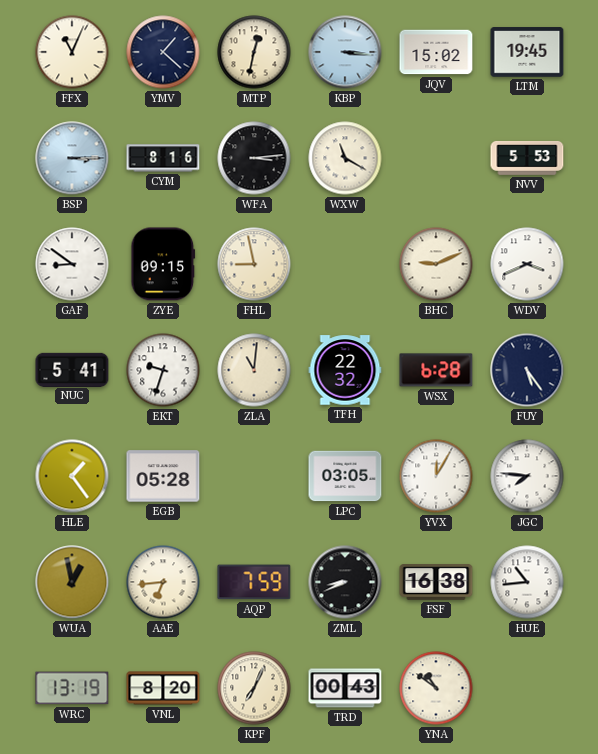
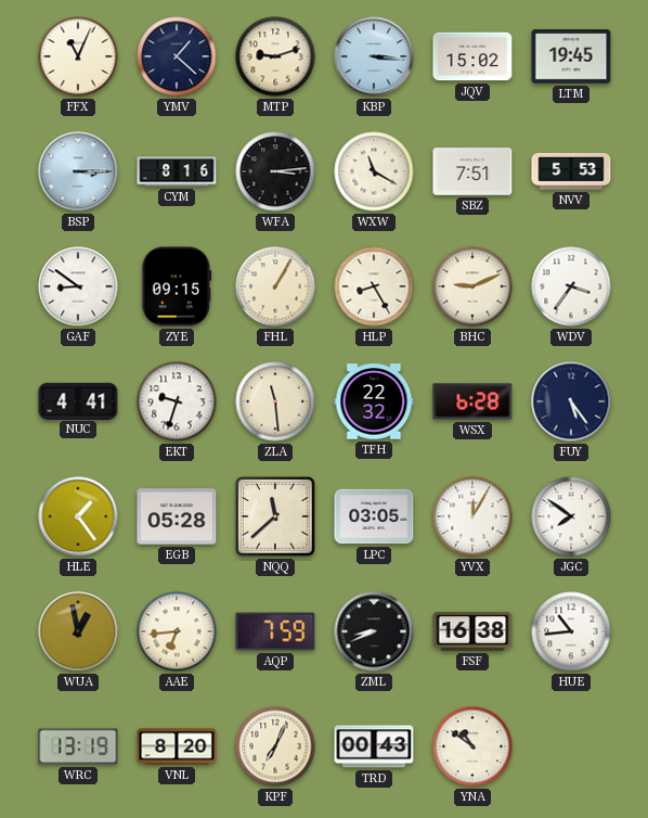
MTP: 12:32 -> 9:12 (275, 56)
SBZ: none -> 7:51 (472, 171)
FHL: 8:58 -> 1:05 (275, 286)
HLP: none -> 8:25 (374, 286)
WDV: 3:41 -> 3:36 (571, 286)
NUC: 5:41 -> 4:41 (78, 400)
ZLA: 11:01 -> 11:29 (275, 401)
NQQ: none -> 11:38 (275, 516)
JGC: 7:46 -> 7:51 (571, 516)
